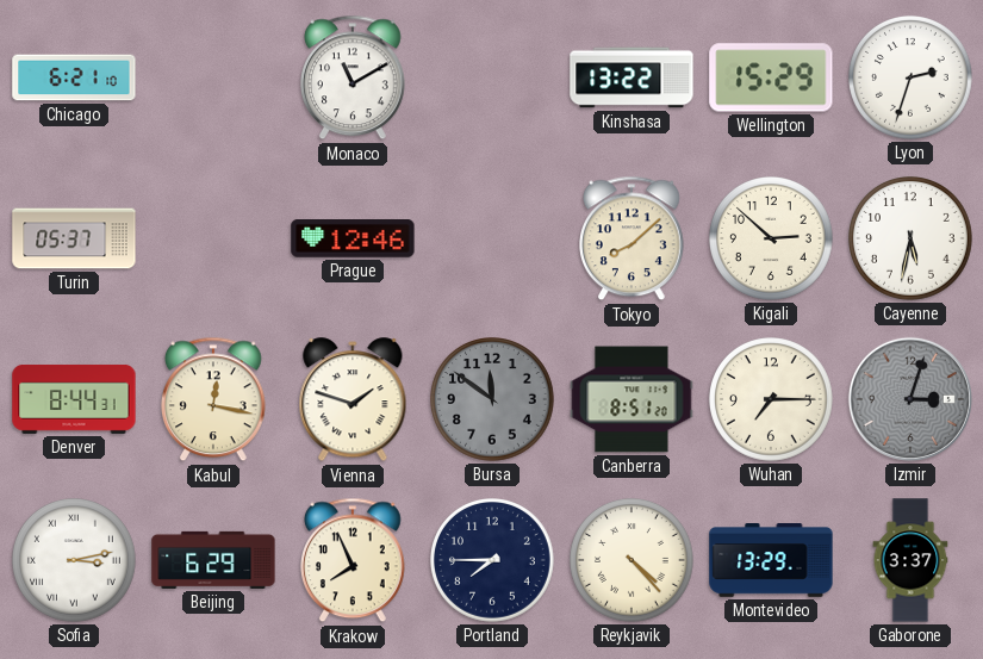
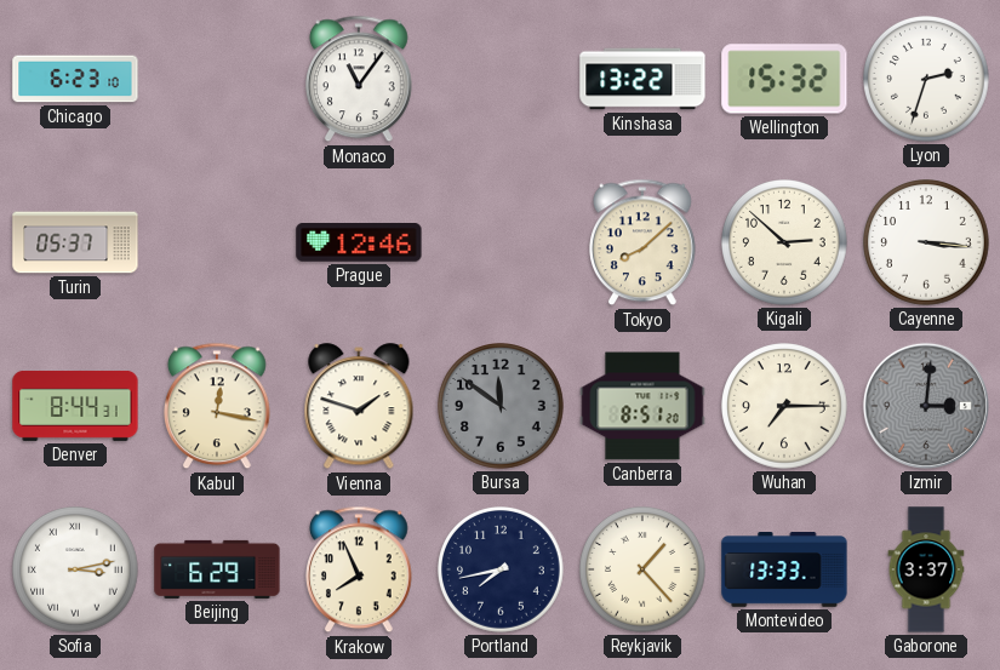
Chicago: 6:21 -> 6:23 (75, 79)
Monaco: 11:10 -> 11:06 (360, 79)
Wellington: 15:29 -> 15:32 (784, 79)
Cayenne: 5:32 -> 3:16 (927, 244)
Izmir: 3:03 -> 3:01 (926, 406)
Portland: 7:45 -> 7:43 (502, 571)
Reykjavik: 4:23 -> 1:23 (644, 571)
Montevideo: 13:29 -> 13:33 (784, 571)
